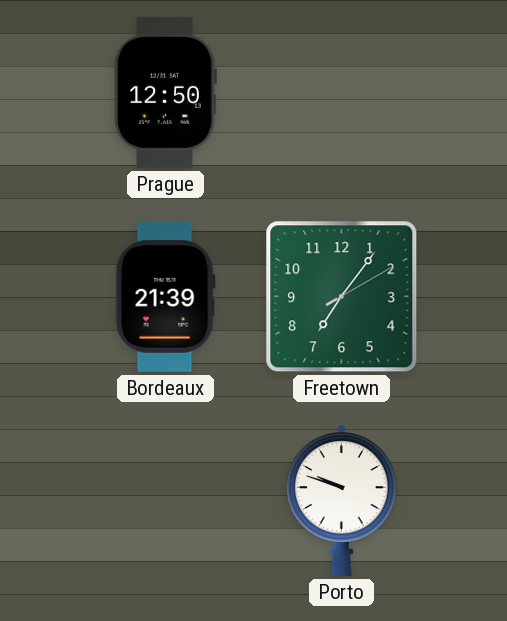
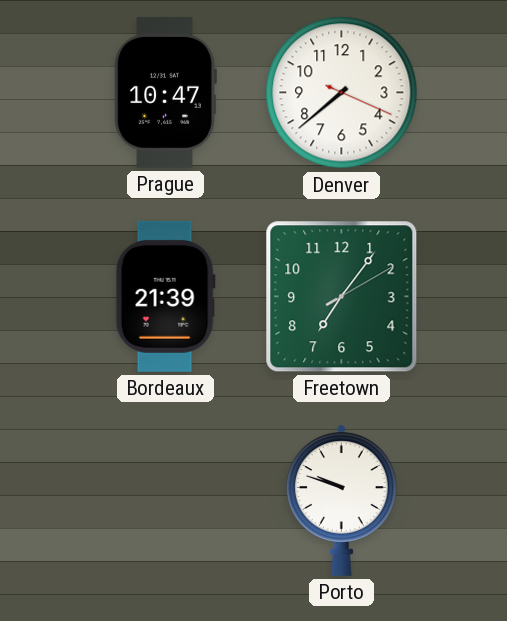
Prague: 12:50 -> 10:47 (165, 92)
Denver: none -> 7:38 (342, 93)
